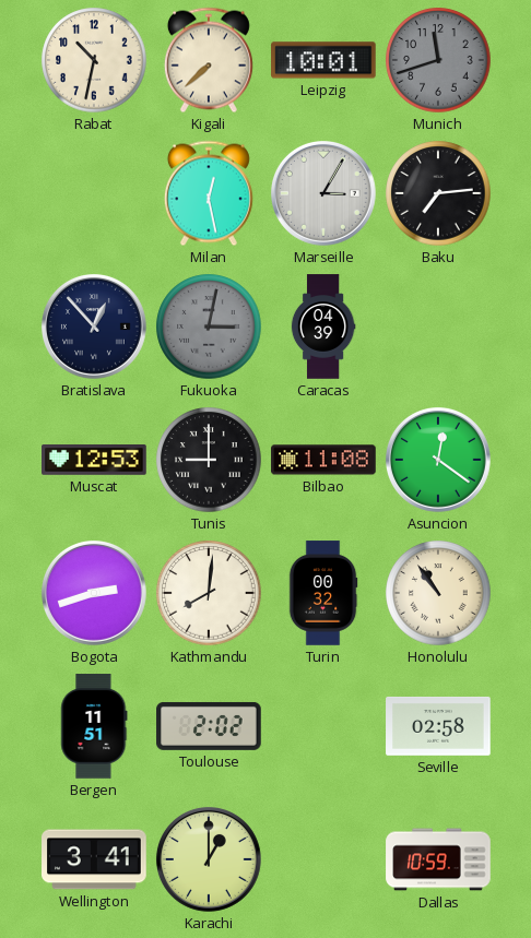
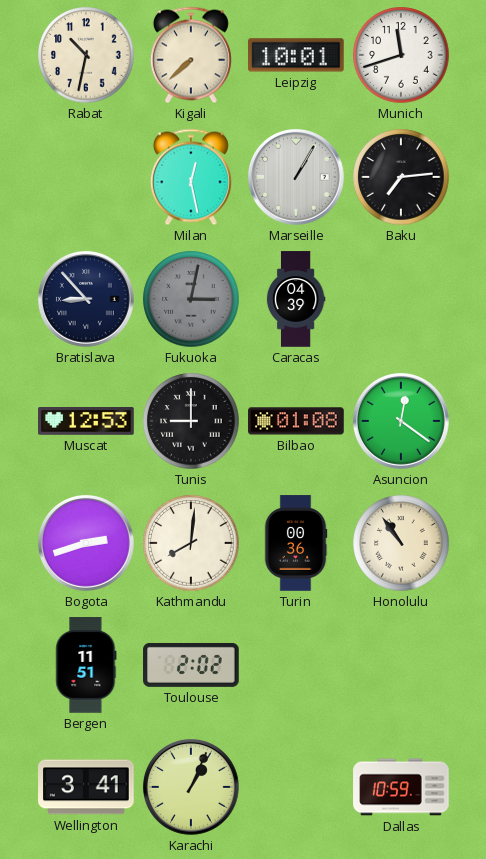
Munich dial: grey -> white (401, 55)
Marseille: 3:05 -> 1:05 (296, 177)
Bratislava: 12:53 -> 8:53 (86, 299)
Bilbao: 11:08 -> 01:08 (296, 421)
Turin: 00:32 -> 00:36 (296, 543)
Seville: 02:58 -> none (438, 726)
Karachi: 1:00 -> 1:04 (191, 787)
